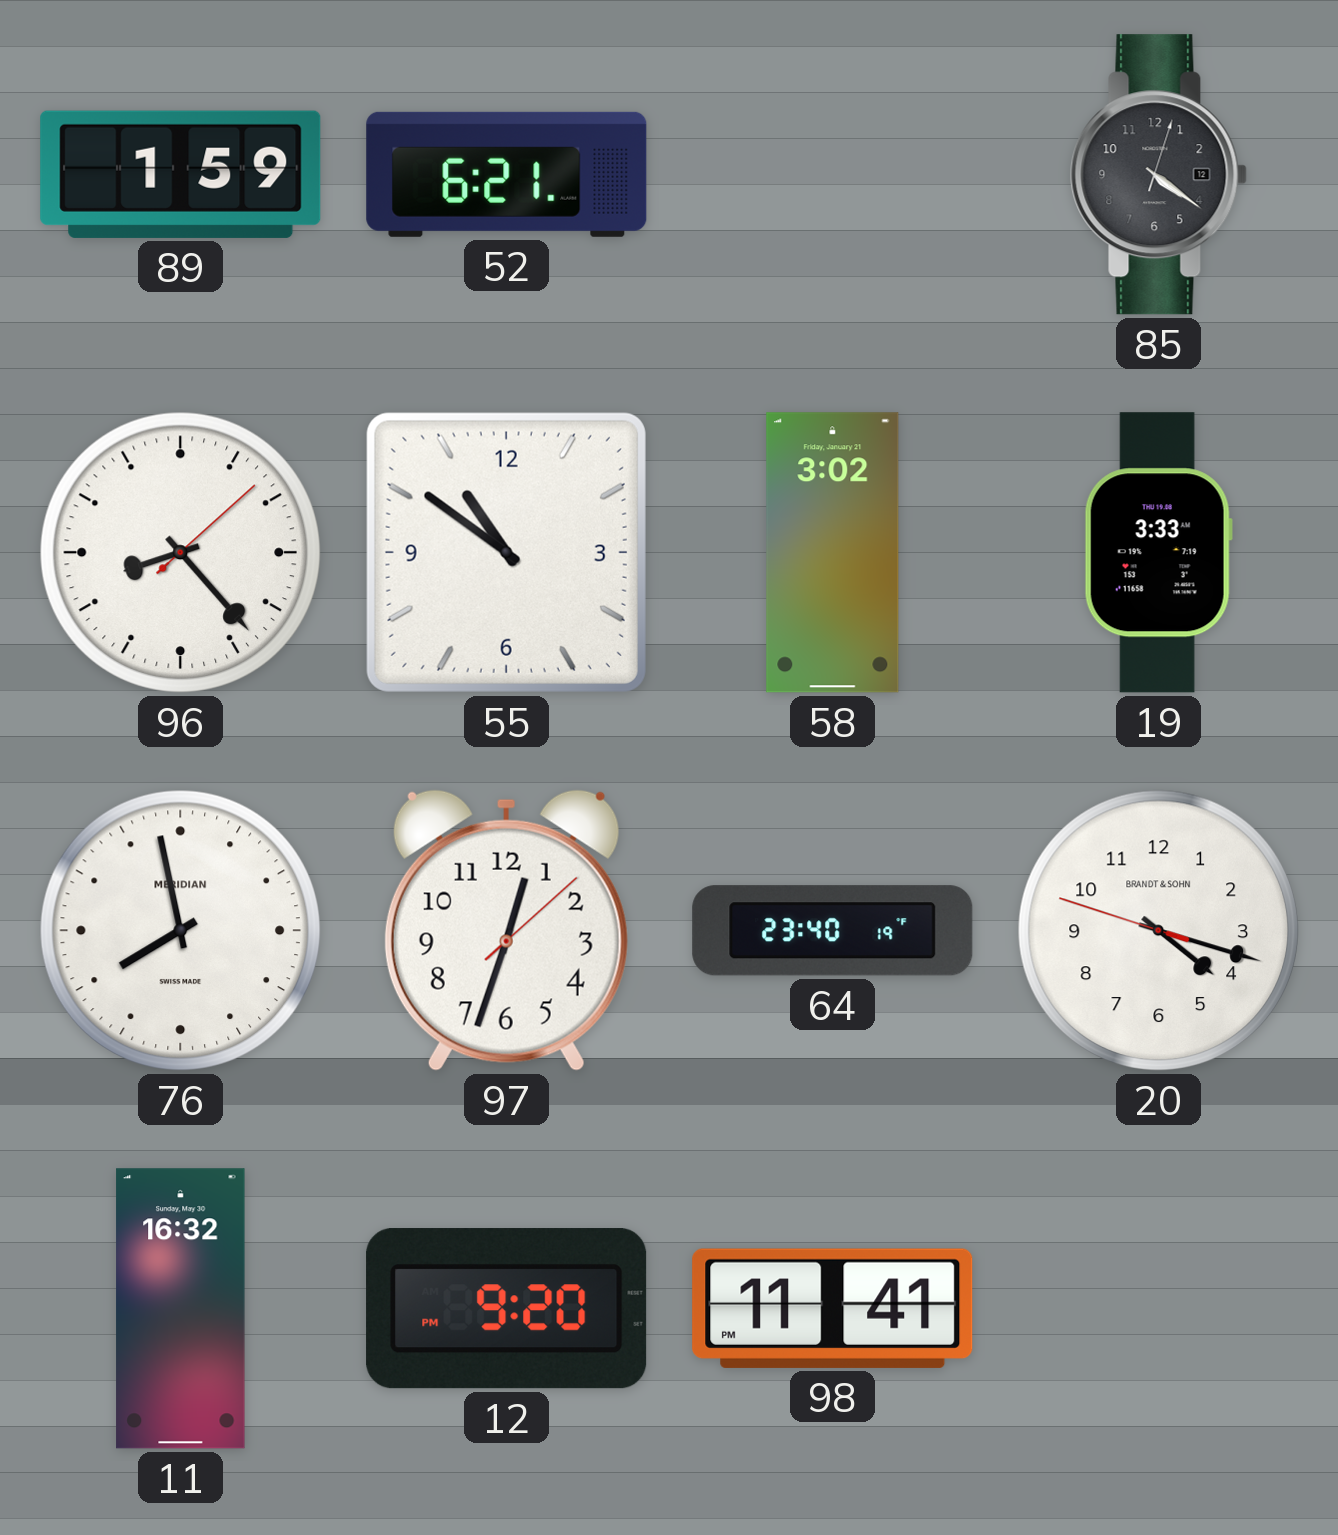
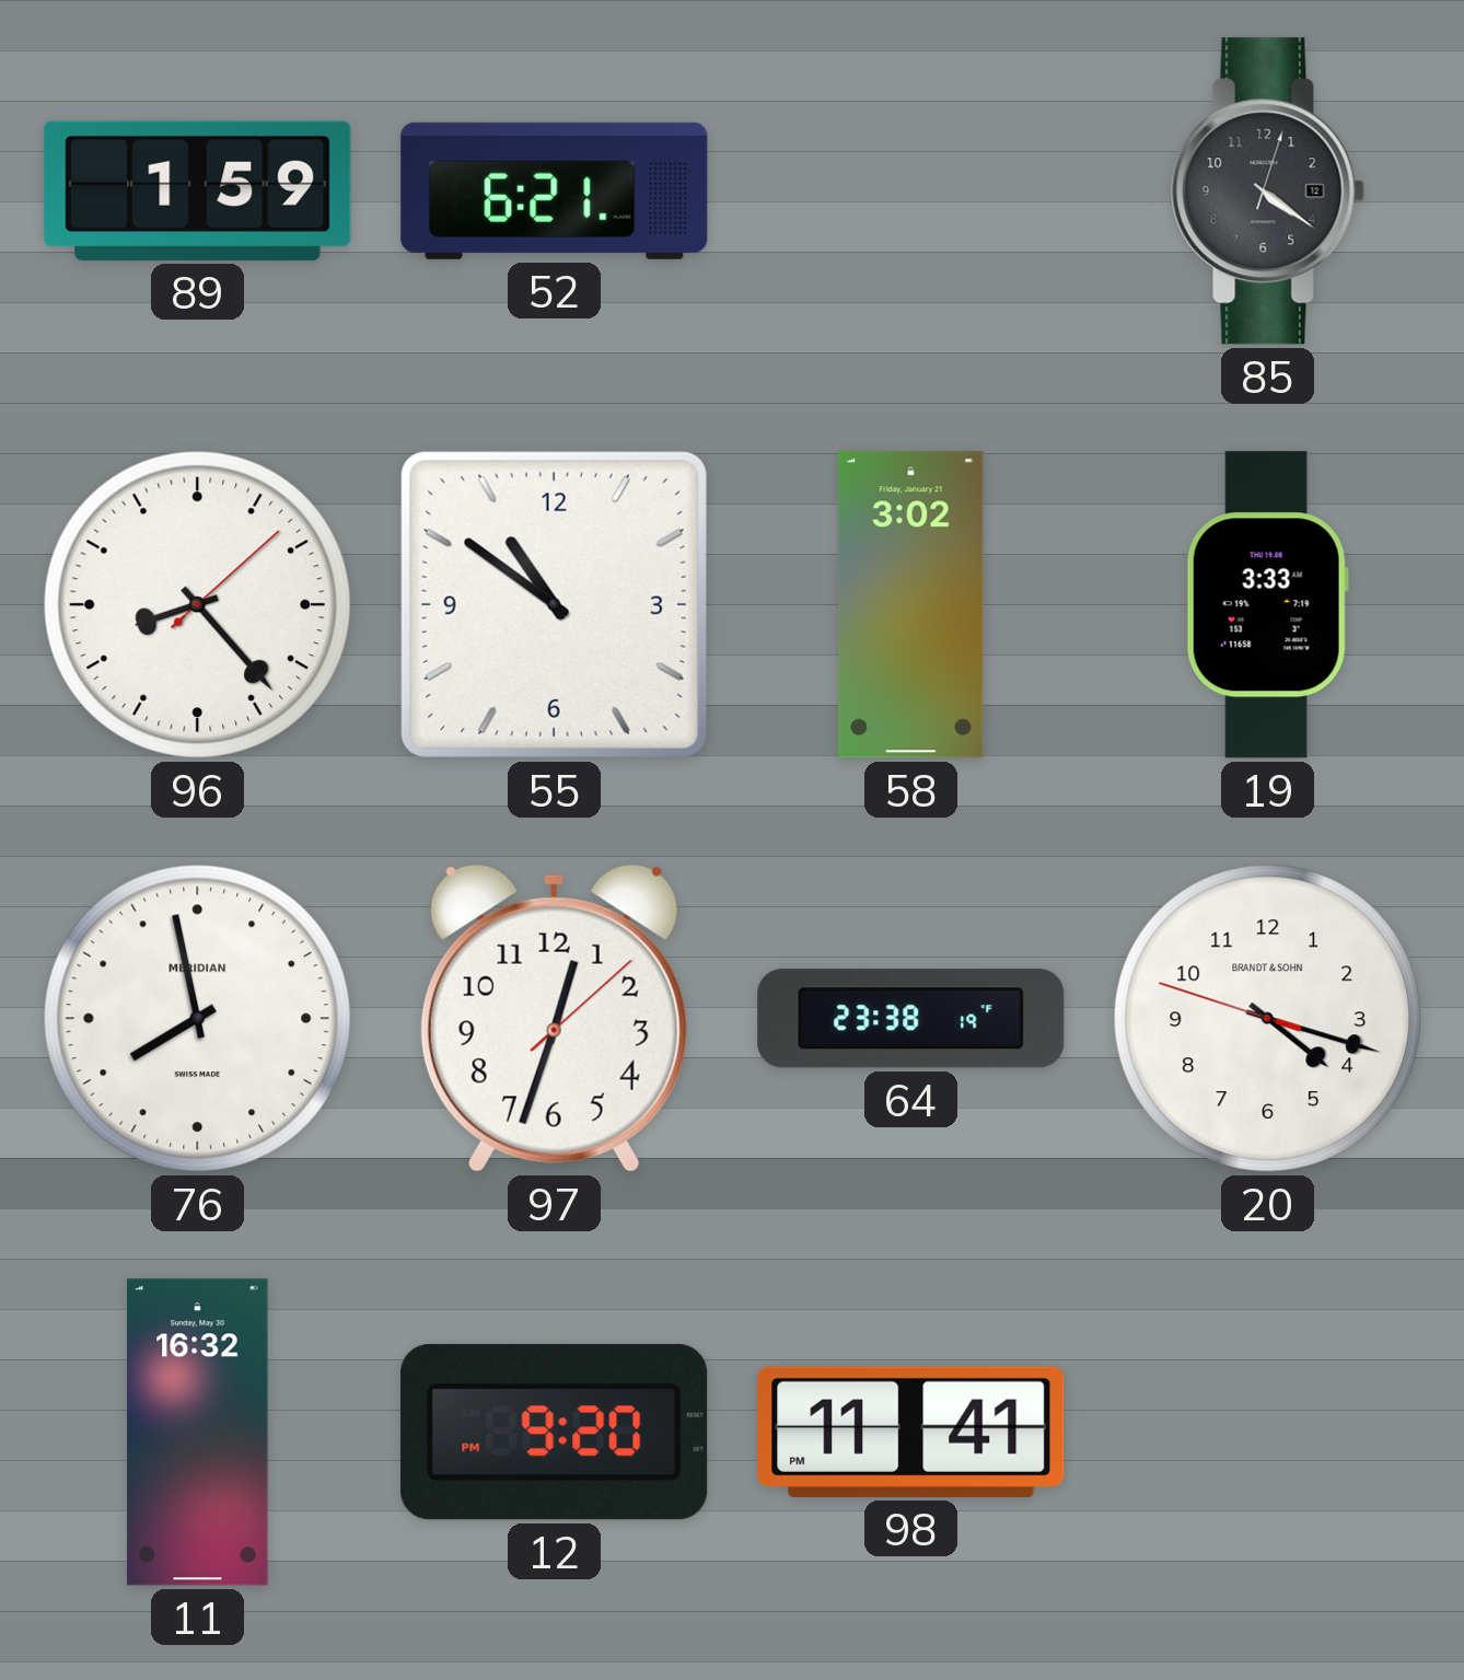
64: 23:40 -> 23:38 (911, 1019)
